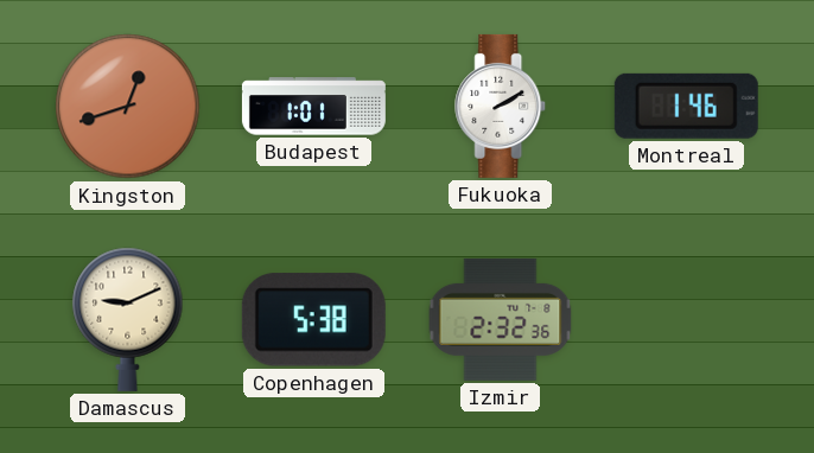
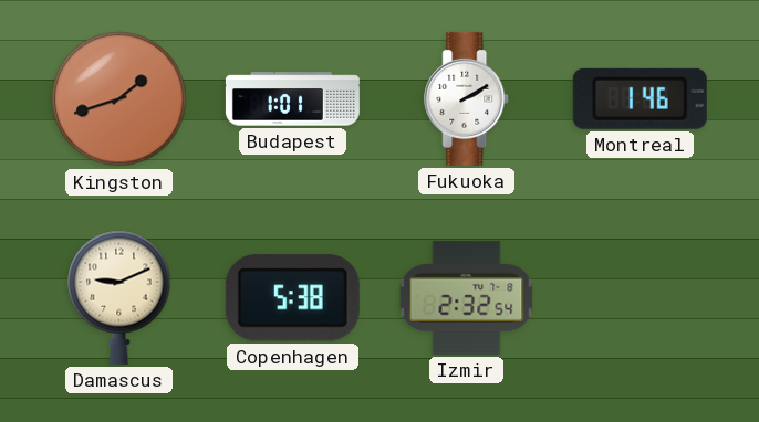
Kingston: 12:42 -> 1:42 (119, 99)
Izmir: 2:32:36 -> 2:32:54 (467, 297)
